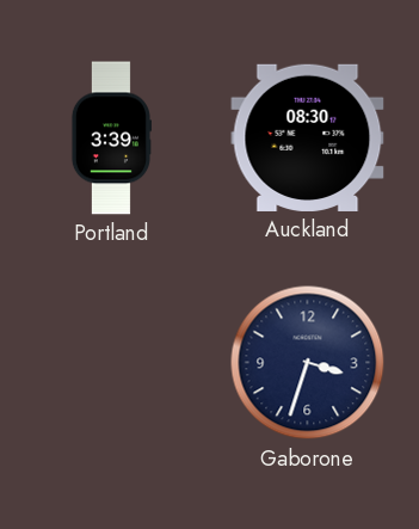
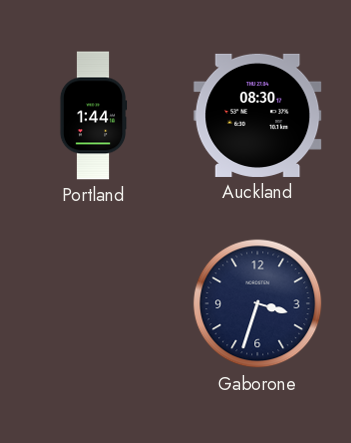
Portland: 3:39 -> 1:44 (92, 116)
